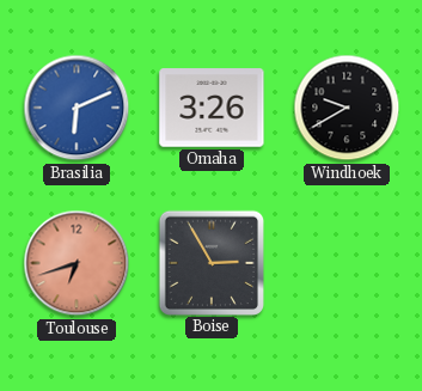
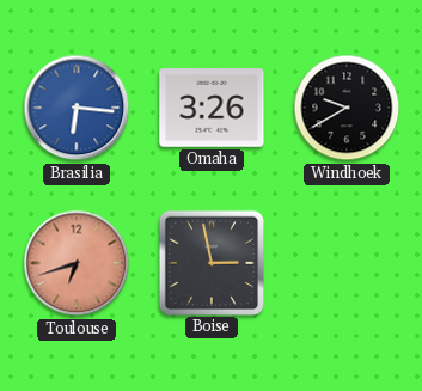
Brasilia: 6:11 -> 6:16 (77, 108)
Boise: 2:55 -> 2:58 (210, 262)
